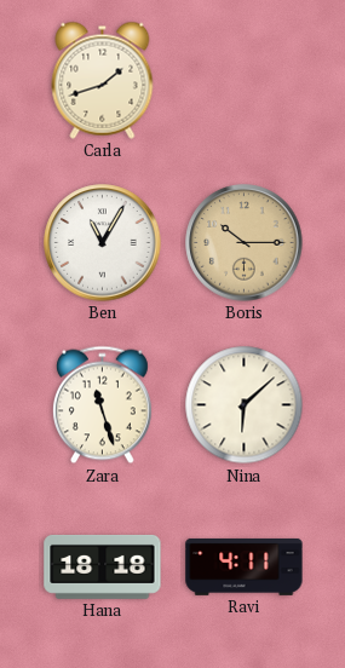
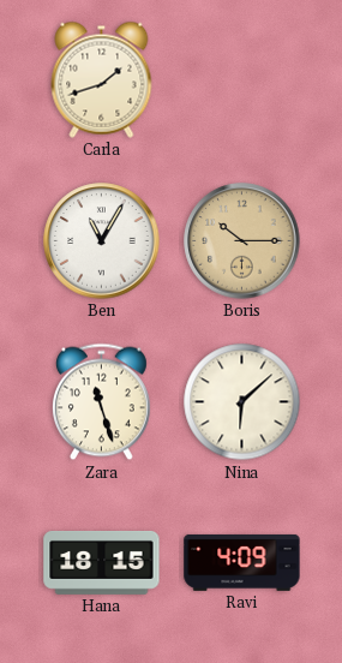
Hana: 18:18 -> 18:15 (102, 562)
Ravi: 4:11 -> 4:09 (242, 562)
